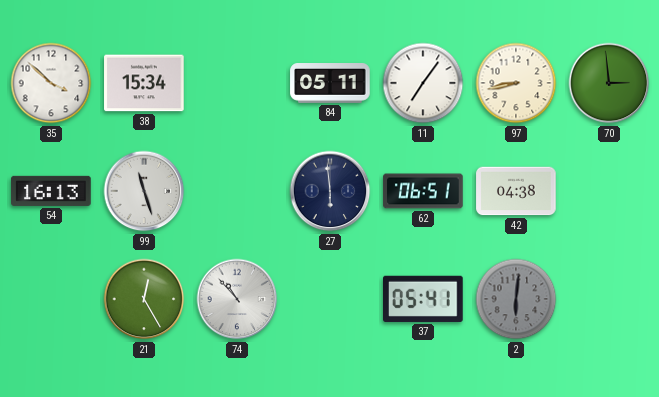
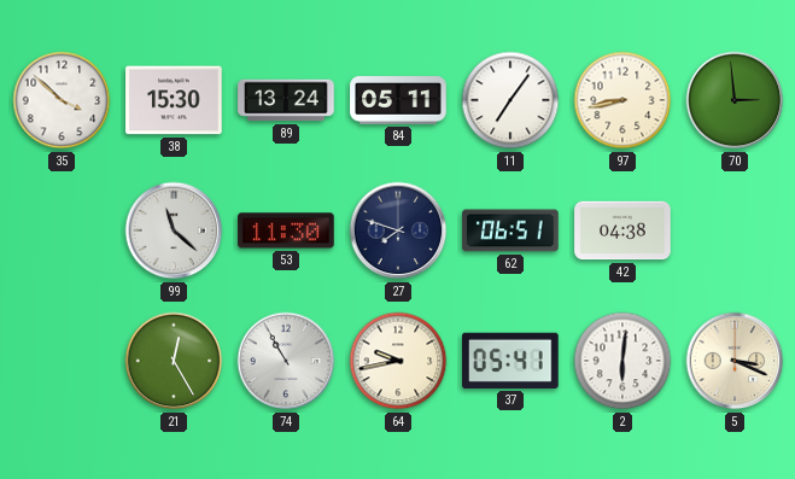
38: 15:34 -> 15:30 (174, 100)
89: none -> 13:24 (286, 100)
54: 16:13 -> none (51, 191)
99: 11:27 -> 11:22 (174, 230)
53: none -> 11:30 (286, 230)
27: 5:59 -> 7:48 (398, 230)
74: 10:53 -> 10:55 (286, 361)
64: none -> 9:43 (398, 361)
2 dial: grey -> white (622, 361)
5: none -> 3:19 (735, 361)
